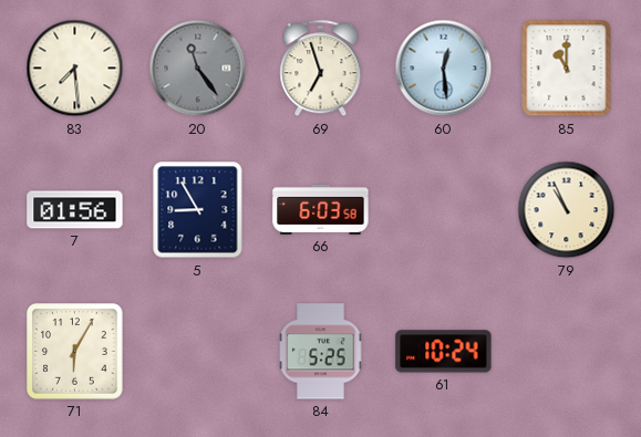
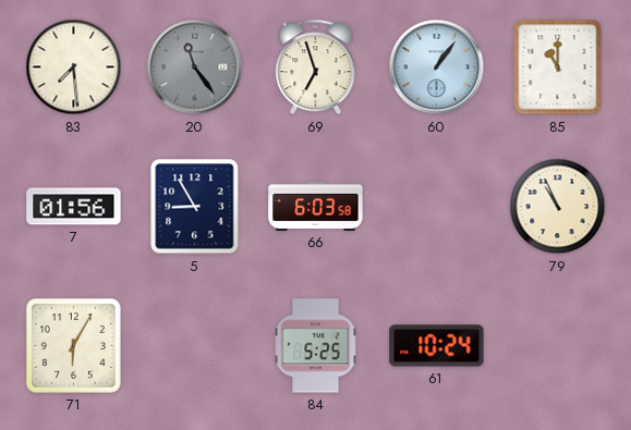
60: 12:29 -> 1:06 (437, 67)
